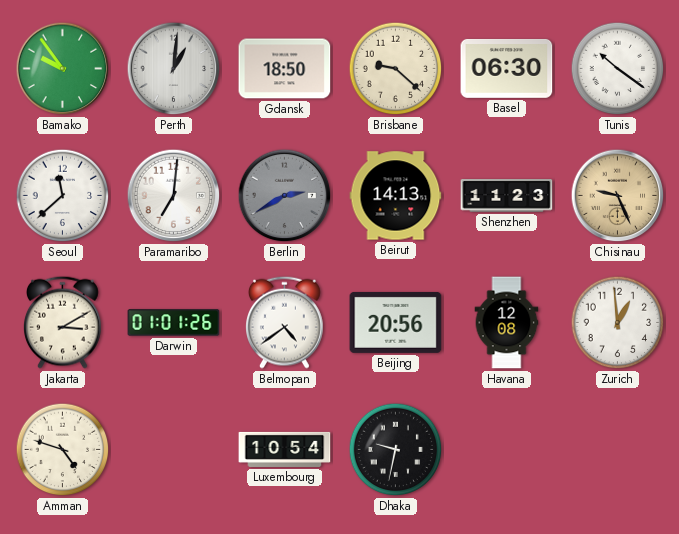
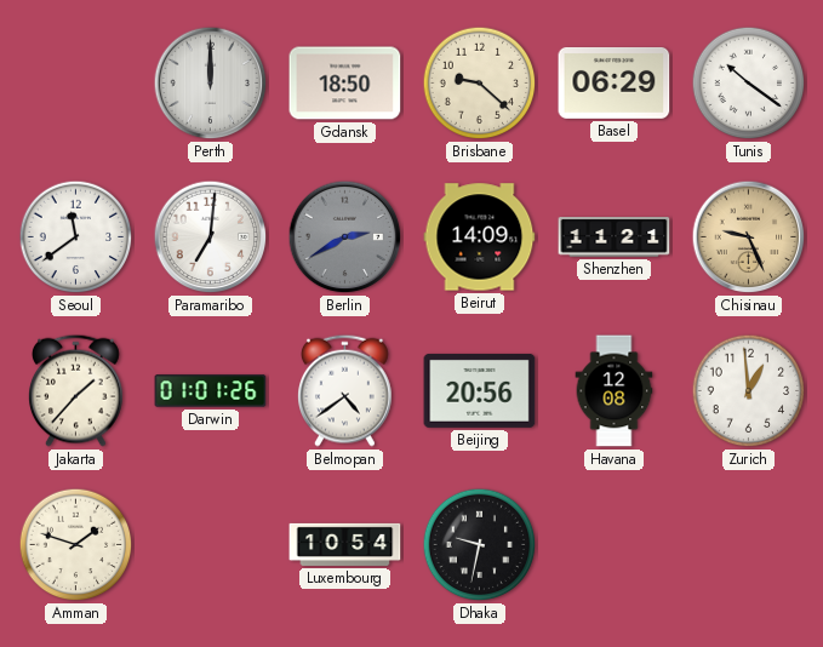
Bamako: 9:54 -> none (63, 69)
Perth: 1:01 -> 12:00 (211, 84)
Basel: 06:30 -> 06:29 (615, 82)
Seoul: 11:38 -> 11:39 (76, 237)
Beirut: 14:13 -> 14:09 (480, 237)
Shenzhen: 11:23 -> 11:21 (615, 237)
Jakarta: 3:10 -> 1:37 (76, 390)
Amman: 4:48 -> 1:48 (76, 545)
